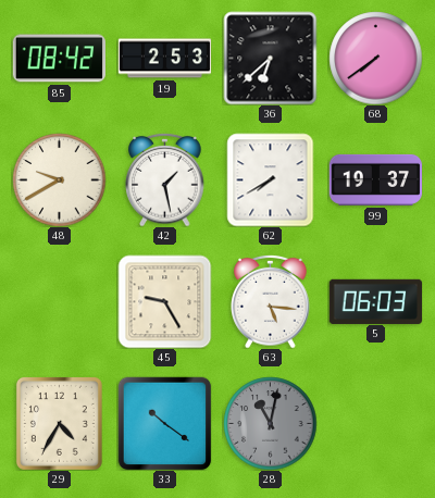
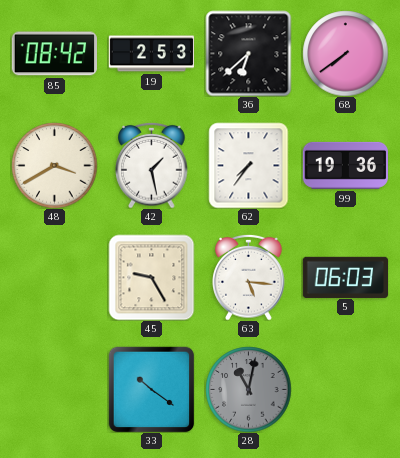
48: 9:40 -> 3:40 (54, 165)
62: 7:40 -> 7:36 (249, 165)
99: 19:37 -> 19:36 (345, 165)
29: 4:35 -> none (59, 423)
